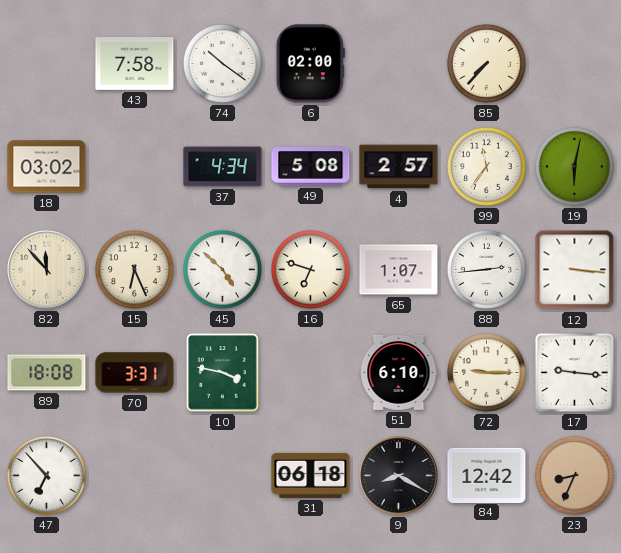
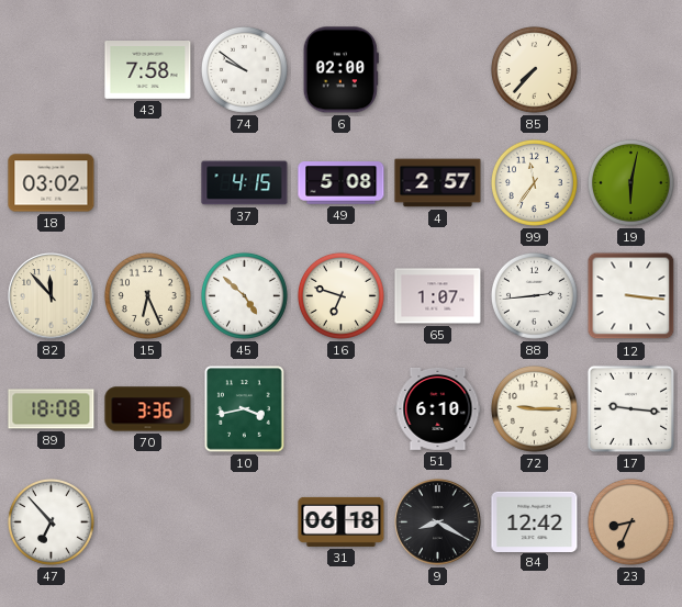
74: 10:21 -> 9:51 (244, 69)
37: 4:34 -> 4:15 (245, 183)
70: 3:31 -> 3:36 (148, 409)
10: 3:47 -> 3:43 (245, 409)
